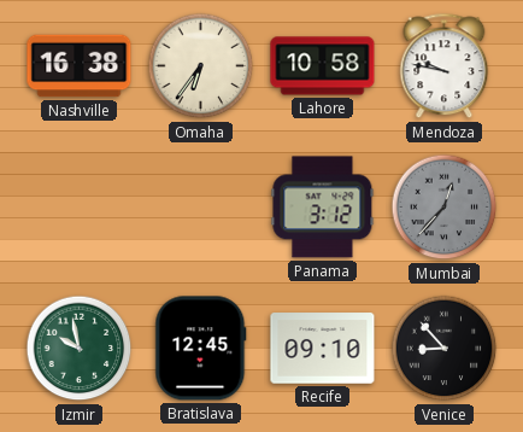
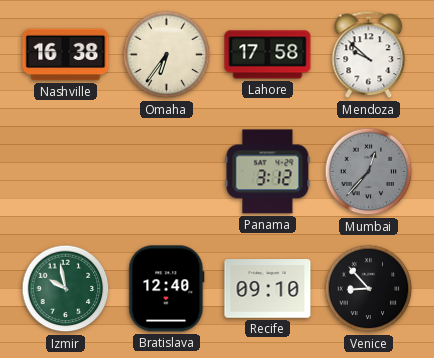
Lahore: 10:58 -> 17:58 (268, 55)
Mendoza: 9:47 -> 9:52 (369, 55)
Bratislava: 12:45 -> 12:40 (167, 289)
